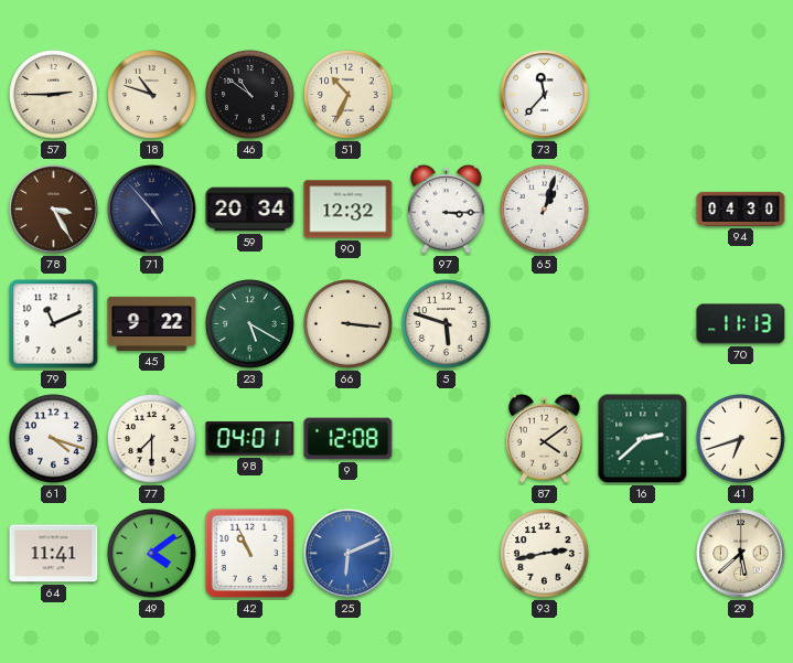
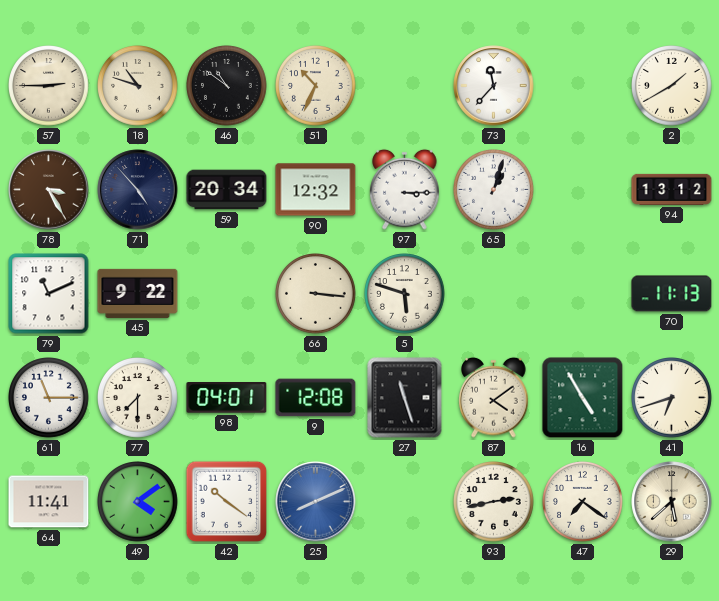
2: none -> 1:40 (672, 86)
94: 04:30 -> 13:12 (672, 189)
23: 5:20 -> none (250, 324)
61: 4:18 -> 11:15 (49, 398)
27: none -> 11:27 (405, 398)
16: 2:38 -> 4:55 (583, 398)
42: 10:56 -> 10:21 (227, 502)
25: 6:11 -> 8:11 (316, 502)
47: none -> 7:21 (583, 502)
